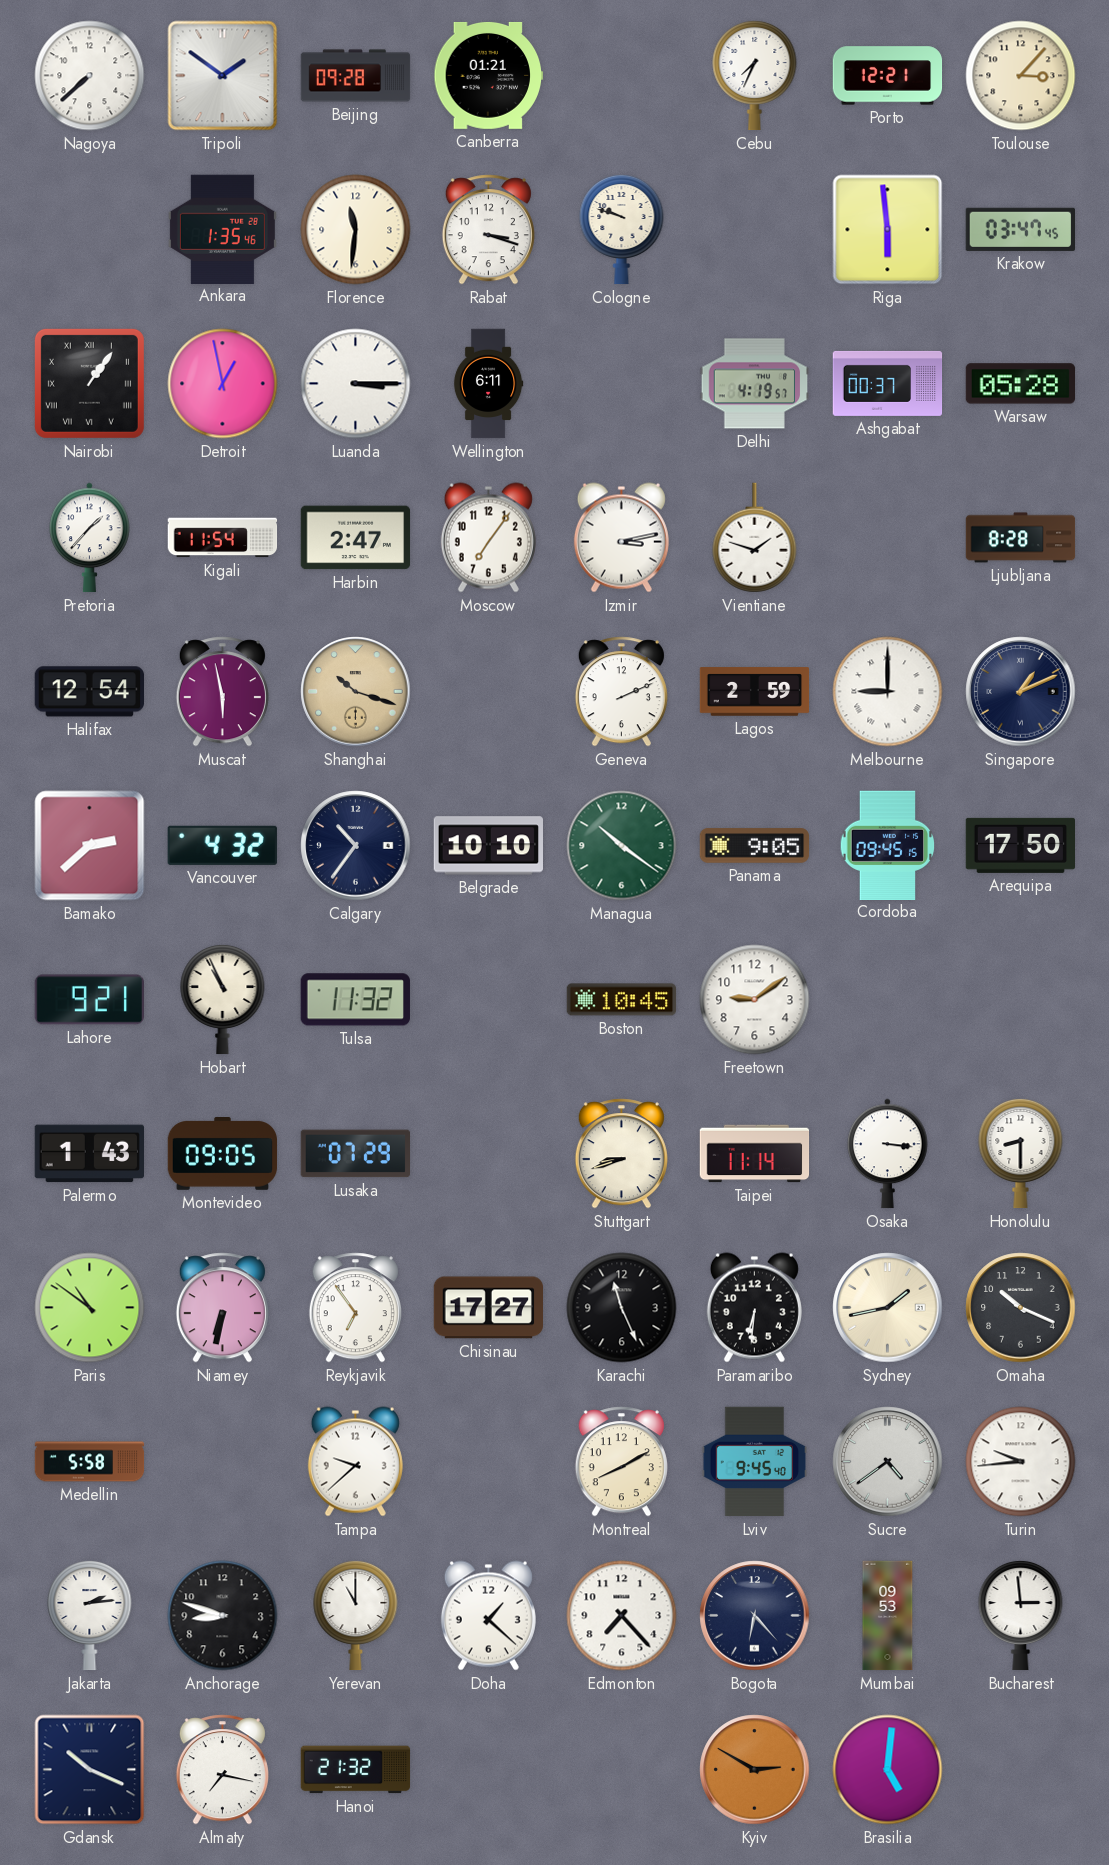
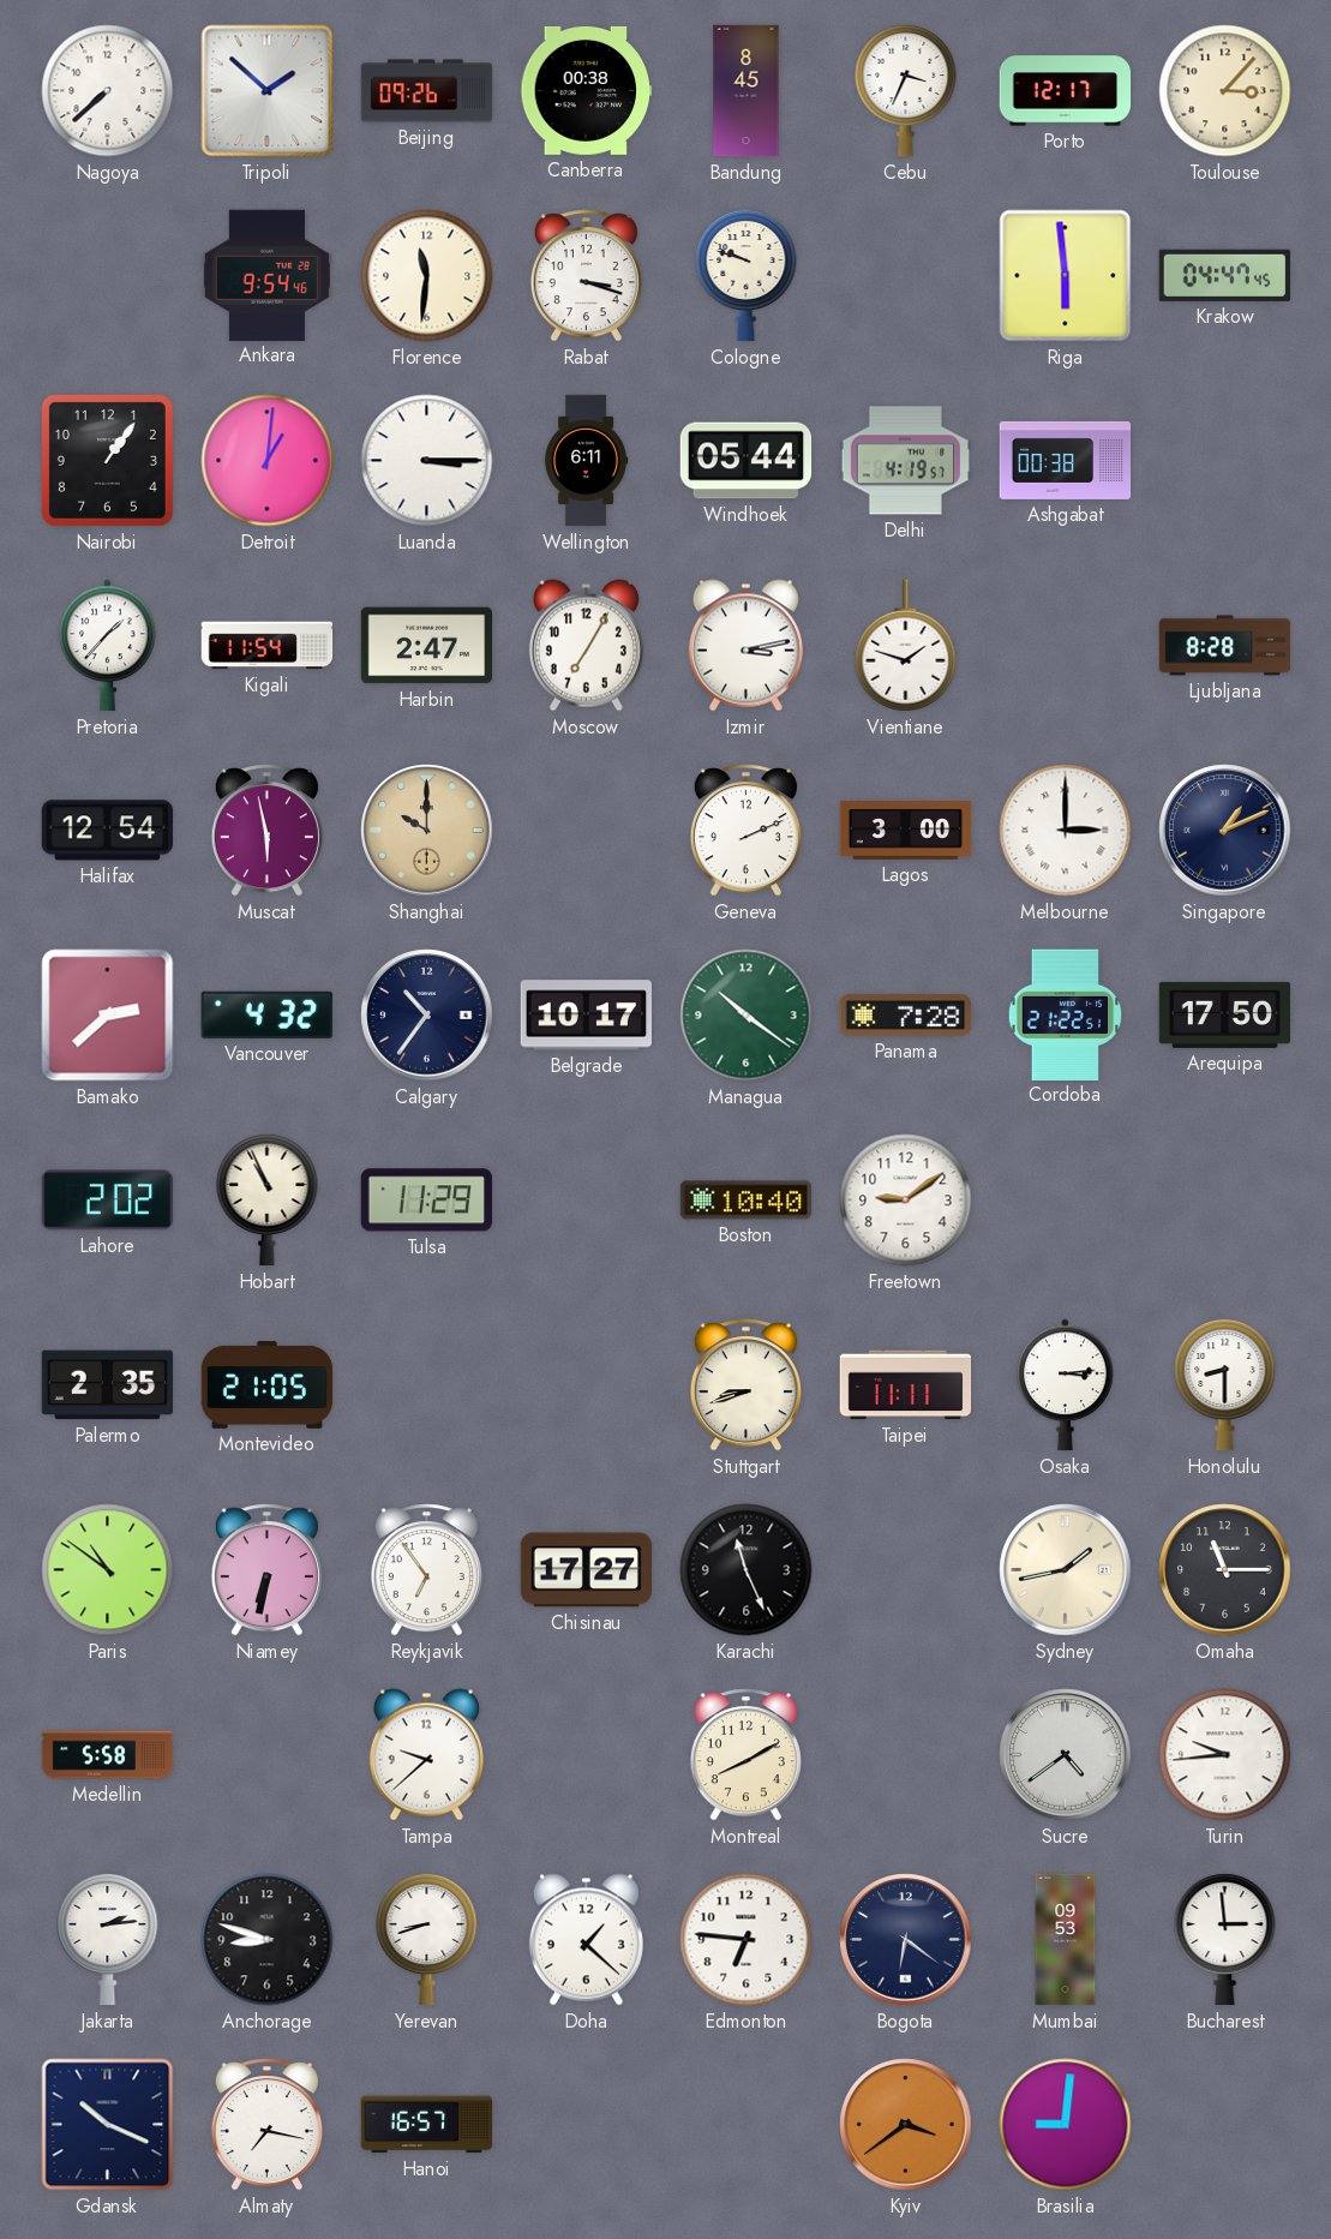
Tripoli: 1:51 -> 1:52 (268, 91)
Beijing: 09:28 -> 09:26 (427, 91)
Canberra: 01:21 -> 00:38 (587, 90)
Bandung: none -> 8:45 (747, 91)
Cebu: 7:34 -> 3:34 (906, 90)
Porto: 12:21 -> 12:17 (1066, 91)
Ankara: 1:35 -> 9:54 (266, 275)
Krakow: 03:47 -> 04:47 (1224, 275)
Nairobi numerals: Roman -> Arabic (107, 460)
Detroit: 12:58 -> 1:01 (268, 461)
Windhoek: none -> 05:44 (747, 461)
Ashgabat: 00:37 -> 00:38 (1066, 460)
Warsaw: 05:28 -> none (1021, 384)
Moscow: 7:06 -> 7:05 (586, 646)
Shanghai: 10:18 -> 10:00 (427, 831)
Lagos: 2:59 -> 3:00 (906, 831)
Melbourne: 9:00 -> 3:00 (1066, 831)
Belgrade: 10:10 -> 10:17 (586, 1016)
Panama: 9:05 -> 7:28 (906, 1016)
Cordoba: 09:45 -> 21:22 (1066, 1014)
Lahore: 9:21 -> 2:02 (107, 1201)
Tulsa: 11:32 -> 11:29 (426, 1201)
Boston: 10:45 -> 10:40 (747, 1201)
Palermo: 1:43 -> 2:35 (107, 1385)
Montevideo: 09:05 -> 21:05 (268, 1385)
Lusaka: 07:29 -> none (356, 1154)
Taipei: 11:14 -> 11:11 (906, 1385)
Osaka: 3:16 -> 3:14 (1066, 1385)
Paramaribo: 6:31 -> none (754, 1308)
Omaha: 10:19 -> 11:15 (1225, 1570)
Lviv: 9:45 -> none (755, 1462)
Yerevan: 11:00 -> 8:42 (427, 1939)
Edmonton: 7:23 -> 6:46 (747, 1940)
Bogota: 6:23 -> 6:21 (906, 1940)
Hanoi: 21:32 -> 16:57 (427, 2125)
Kyiv: 2:50 -> 3:39 (906, 2125)
Brasilia: 5:01 -> 9:01 (1066, 2125)
